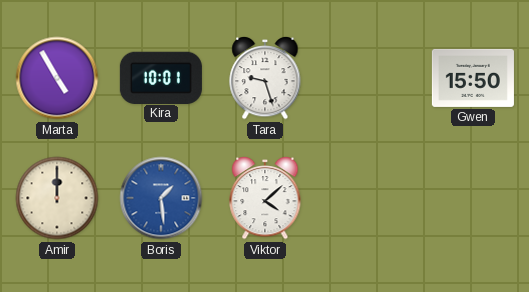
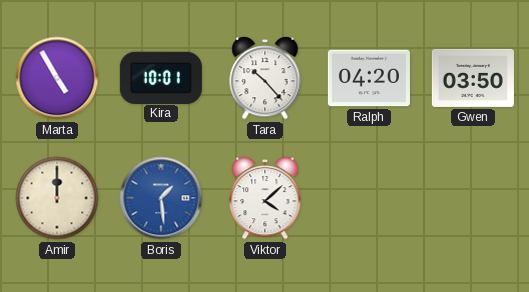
Tara: 9:27 -> 10:23 (265, 78)
Ralph: none -> 04:20 (369, 78)
Gwen: 15:50 -> 03:50 (473, 78)
